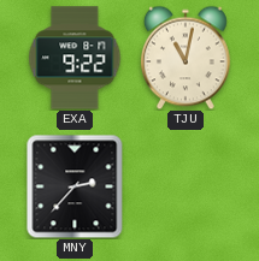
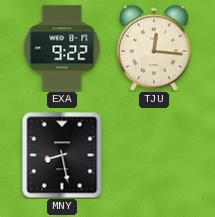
TJU: 11:02 -> 12:16 (154, 48)
MNY: 2:37 -> 8:28 (62, 155)
